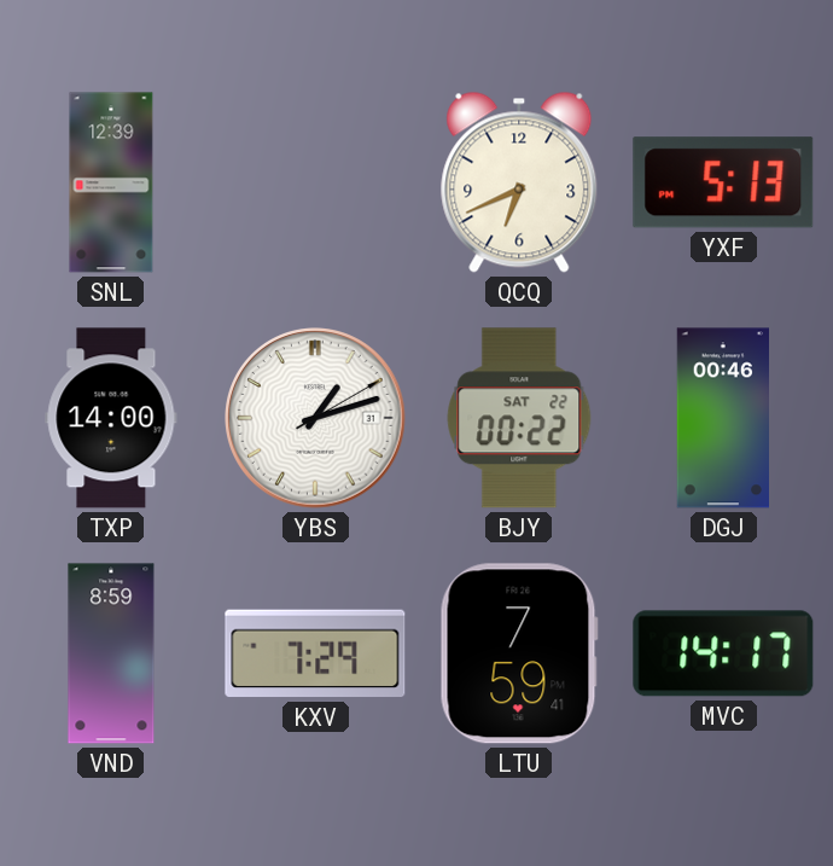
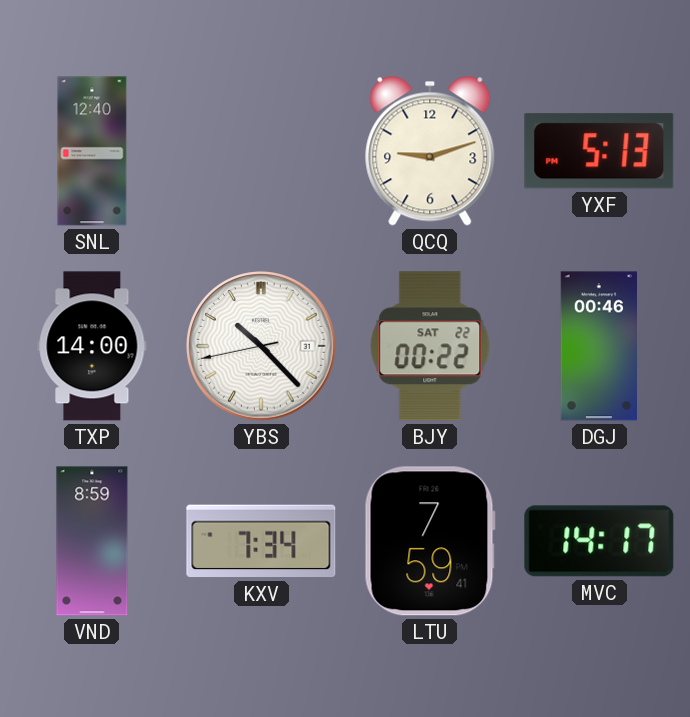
SNL: 12:39 -> 12:40 (92, 151)
QCQ: 6:41 -> 9:12 (430, 151)
YBS: 1:12 -> 10:22 (261, 346)
KXV: 7:29 -> 7:34 (261, 541)
